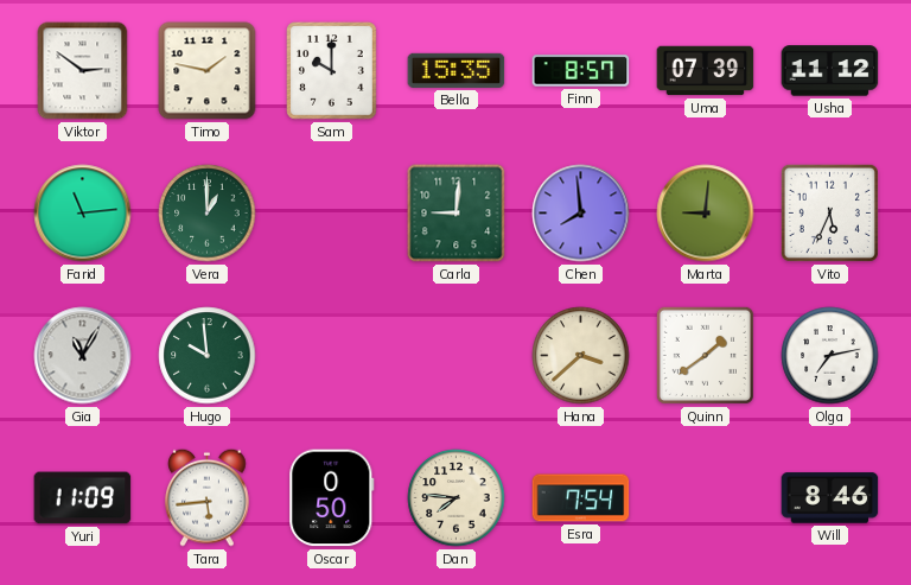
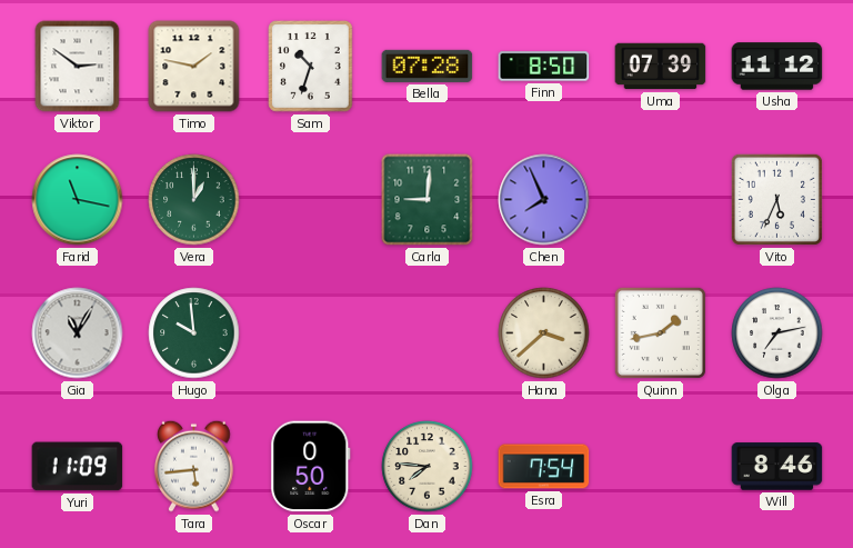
Sam: 10:00 -> 10:33 (311, 67)
Bella: 15:35 -> 07:28 (428, 66)
Finn: 8:57 -> 8:50 (544, 67)
Farid: 11:14 -> 11:17 (78, 200)
Chen: 7:59 -> 7:56 (544, 200)
Marta: 9:01 -> none (706, 214)
Quinn: 1:39 -> 1:43 (660, 332)
